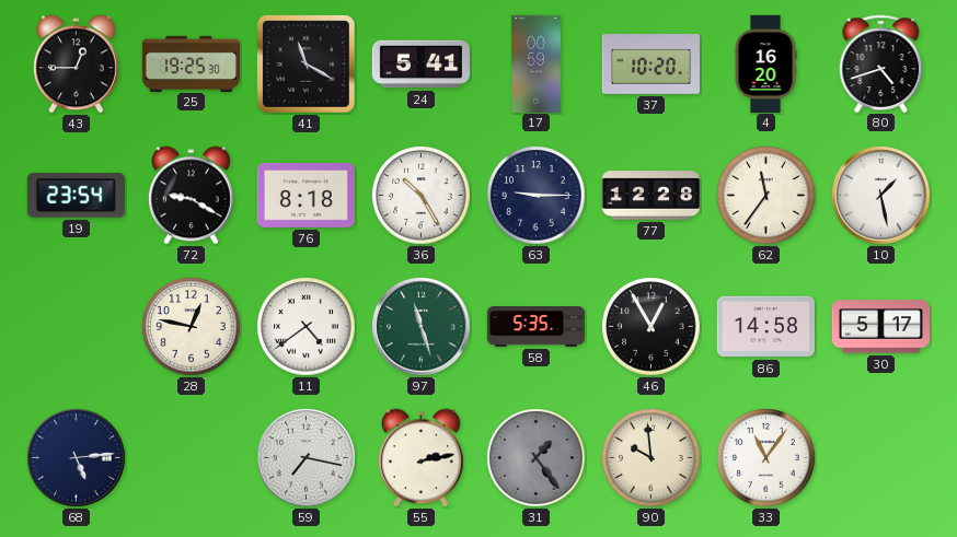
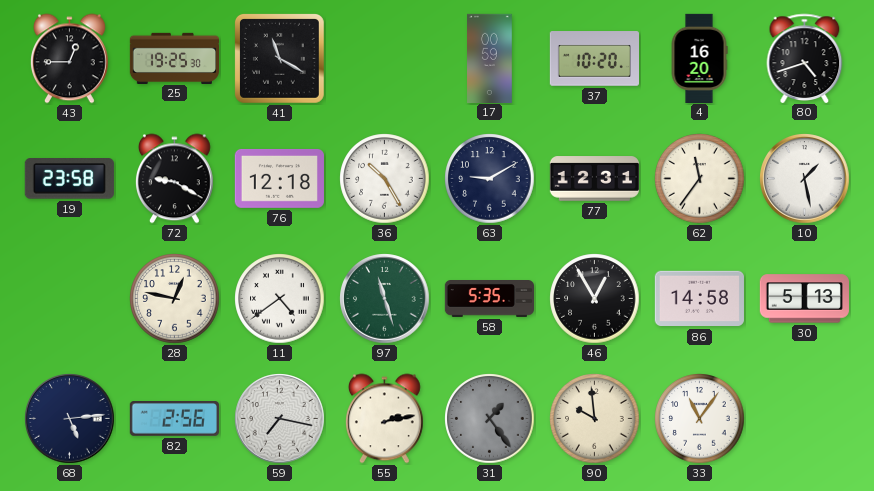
24: 5:41 -> none (420, 65)
19: 23:54 -> 23:58 (69, 179)
76: 8:18 -> 12:18 (279, 178)
63: 9:15 -> 9:10 (490, 179)
77: 12:28 -> 12:31 (594, 179)
30: 5:17 -> 5:13 (804, 299)
82: none -> 2:56 (174, 419)
